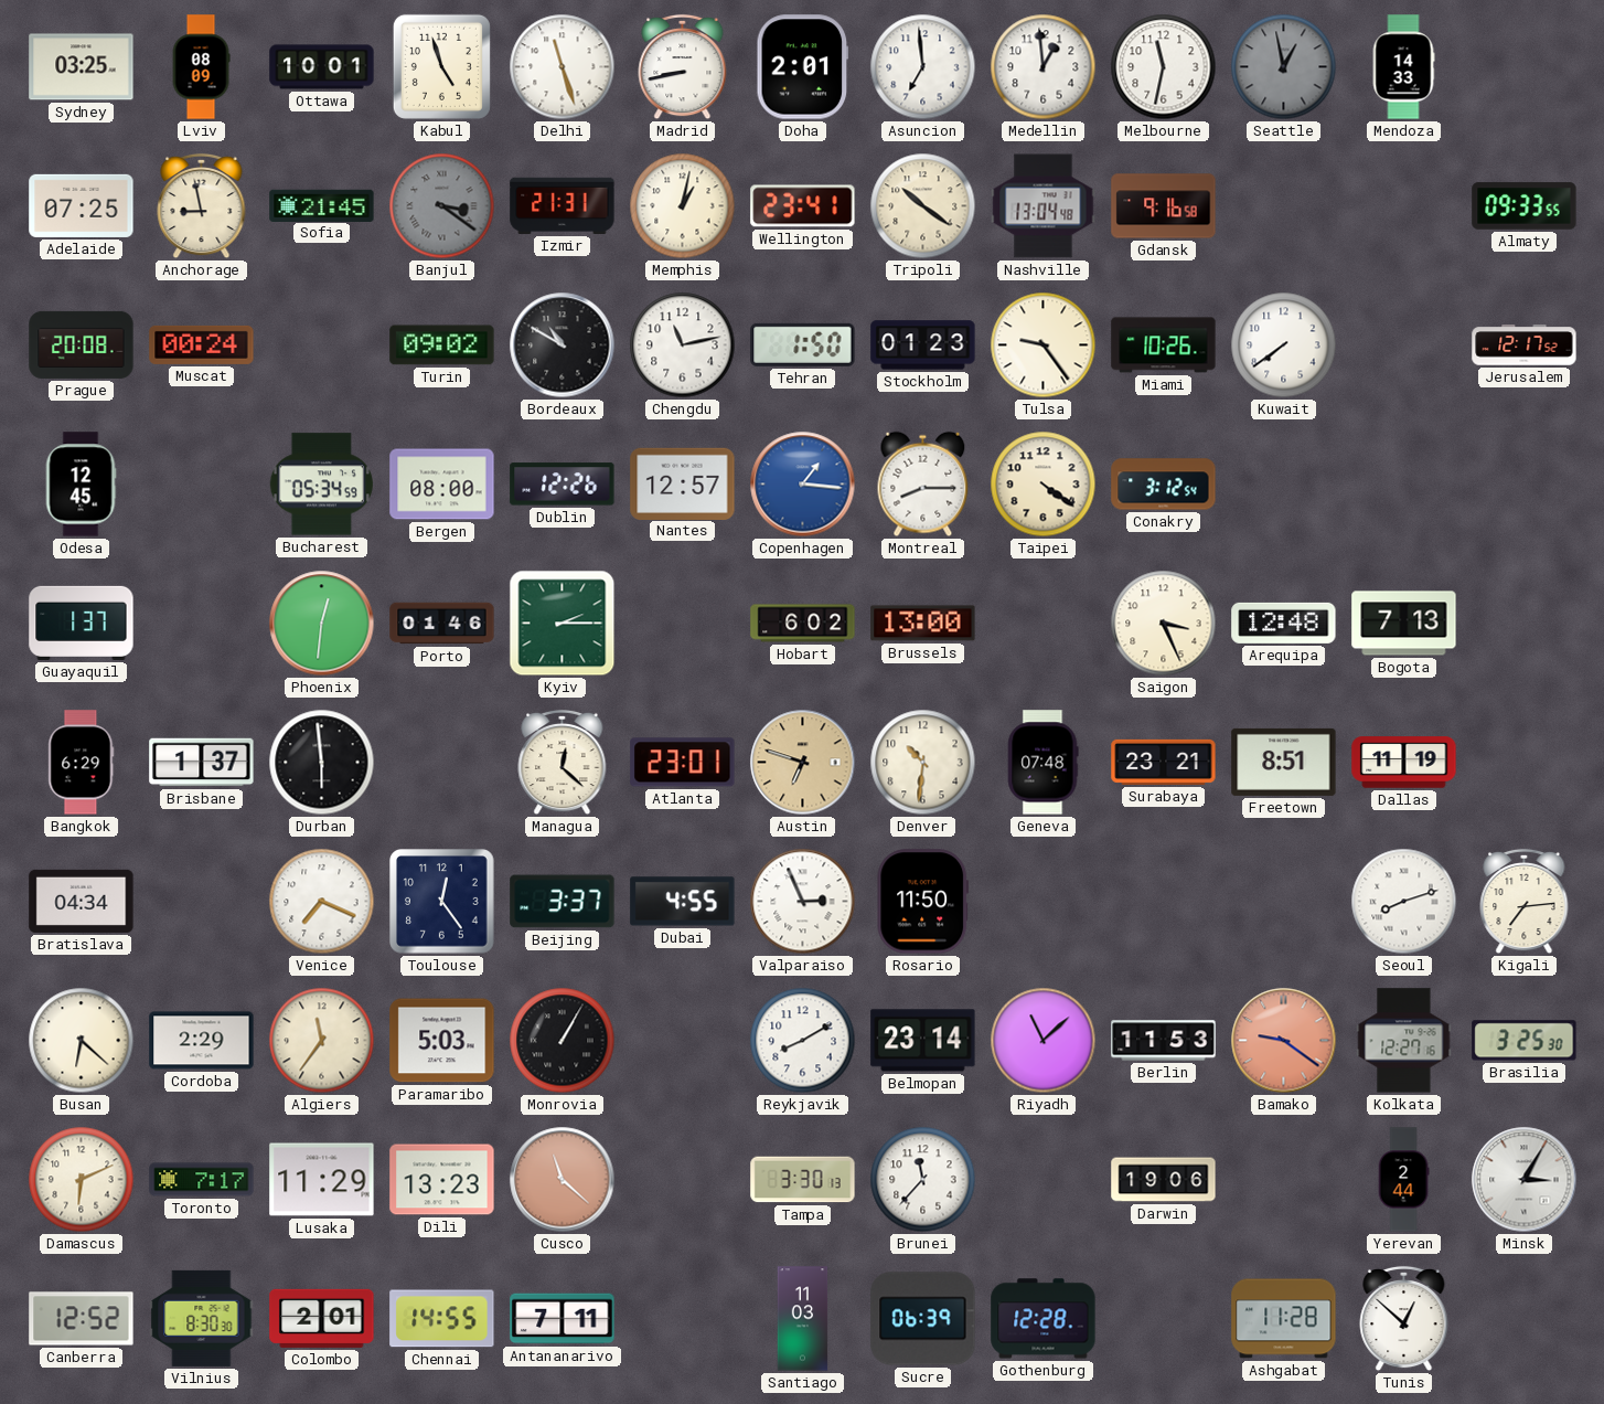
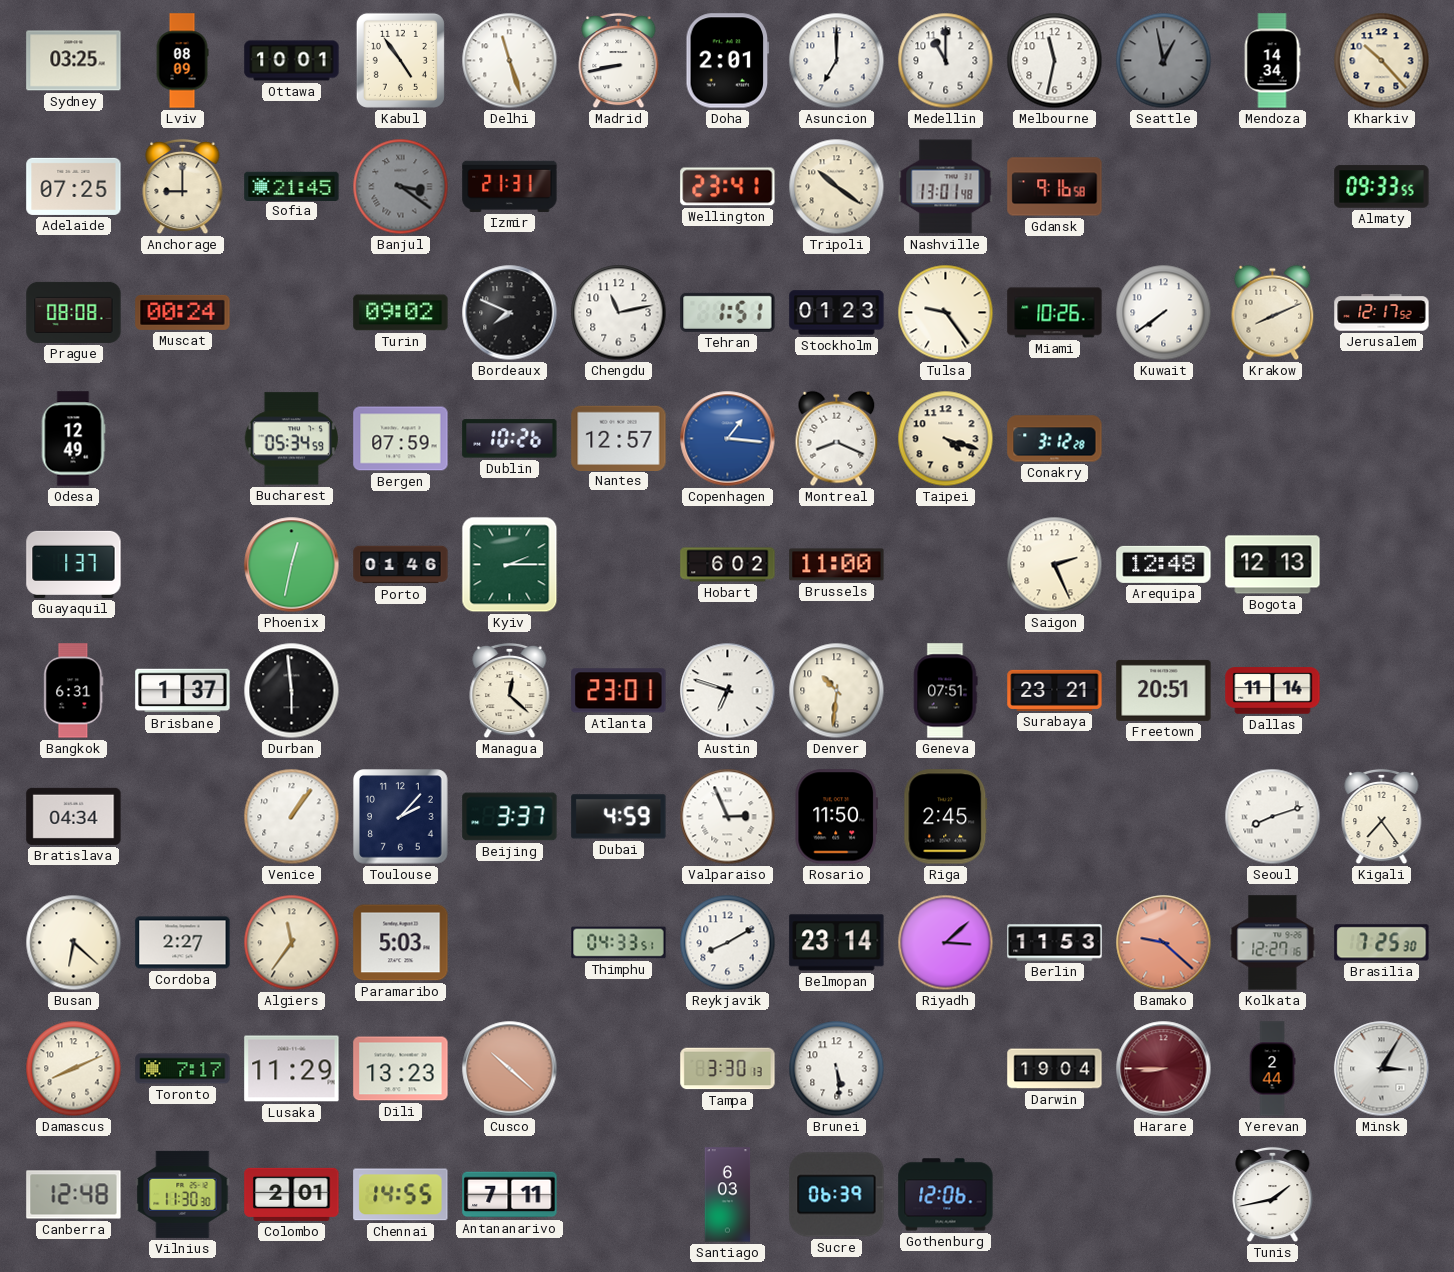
Kabul: 4:57 -> 4:54 (400, 60)
Asuncion: 6:59 -> 7:00 (837, 61)
Medellin: 12:59 -> 11:00 (946, 61)
Mendoza: 14:33 -> 14:34 (1272, 61)
Kharkiv: none -> 10:23 (1382, 61)
Anchorage: 8:58 -> 9:00 (183, 187)
Memphis: 1:02 -> none (683, 206)
Nashville: 13:04 -> 13:01 (946, 187)
Prague: 20:08 -> 08:08 (74, 312)
Bordeaux: 10:50 -> 7:49 (510, 313)
Tehran: 1:50 -> 1:51 (728, 312)
Krakow: none -> 8:11 (1273, 313)
Odesa: 12:45 -> 12:49 (73, 439)
Bergen: 08:00 -> 07:59 (401, 439)
Dublin: 12:26 -> 10:26 (510, 439)
Montreal: 8:15 -> 8:19 (837, 439)
Taipei: 4:21 -> 4:18 (946, 439)
Conakry: 3:12:54 -> 3:12:28 (1055, 439)
Phoenix: 12:31 -> 12:32 (292, 565)
Brussels: 13:00 -> 11:00 (837, 565)
Saigon: 3:26 -> 2:26 (1055, 565)
Bogota: 7:13 -> 12:13 (1273, 565)
Bangkok: 6:29 -> 6:31 (74, 691)
Austin dial: champagne -> white (728, 691)
Geneva: 07:48 -> 07:51 (945, 691)
Freetown: 8:51 -> 20:51 (1164, 690)
Dallas: 11:19 -> 11:14 (1273, 691)
Venice: 7:19 -> 1:06 (292, 817)
Toulouse: 12:24 -> 2:07 (401, 817)
Dubai: 4:55 -> 4:59 (619, 817)
Riga: none -> 2:45 (946, 817)
Kigali: 7:14 -> 7:24 (1382, 817)
Cordoba: 2:29 -> 2:27 (183, 943)
Monrovia: 1:05 -> none (563, 1041)
Thimphu: none -> 04:33 (619, 943)
Riyadh: 11:08 -> 3:08 (946, 943)
Bamako: 9:21 -> 9:22 (1164, 943)
Brasilia: 3:25 -> 7:25 (1382, 943)
Damascus: 6:11 -> 8:11 (74, 1069)
Cusco: 11:22 -> 10:22 (510, 1069)
Brunei: 11:37 -> 5:29 (837, 1069)
Darwin: 19:06 -> 19:04 (1055, 1069)
Harare: none -> 8:45 (1164, 1069)
Canberra: 12:52 -> 12:48 (74, 1195)
Vilnius: 8:30 -> 11:30 (183, 1194)
Santiago: 11:03 -> 6:03 (728, 1195)
Gothenburg: 12:28 -> 12:06 (946, 1195)
Ashgabat: 11:28 -> none (1284, 1319)
Tunis: 12:52 -> 1:43 (1273, 1195)
